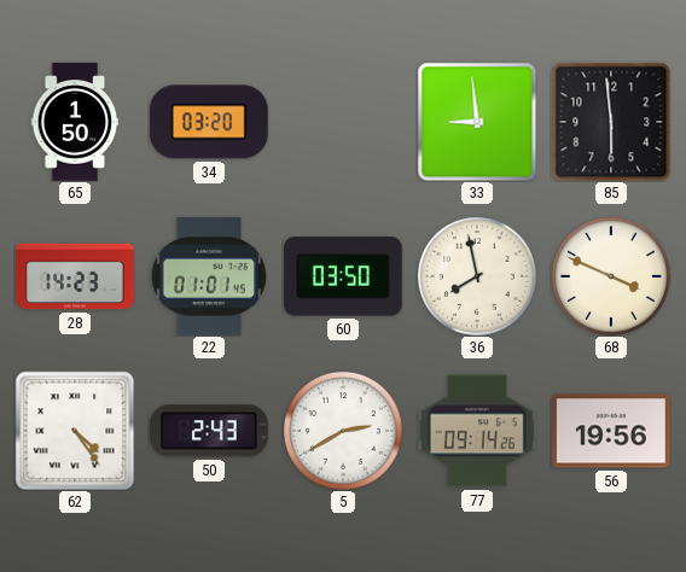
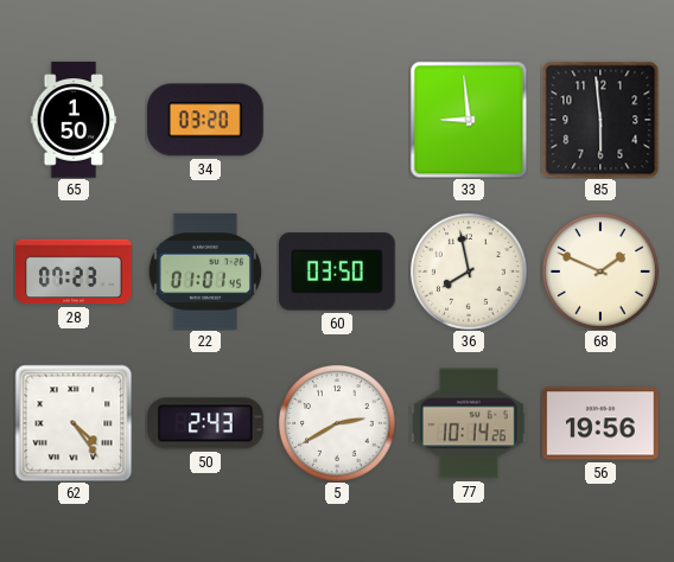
28: 14:23 -> 07:23 (74, 272)
68: 3:49 -> 1:49 (600, 272)
77: 09:14 -> 10:14 (470, 423)
